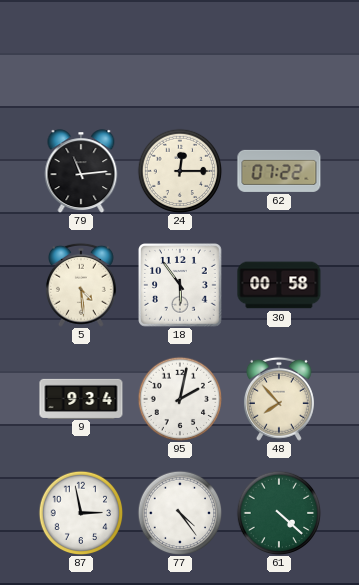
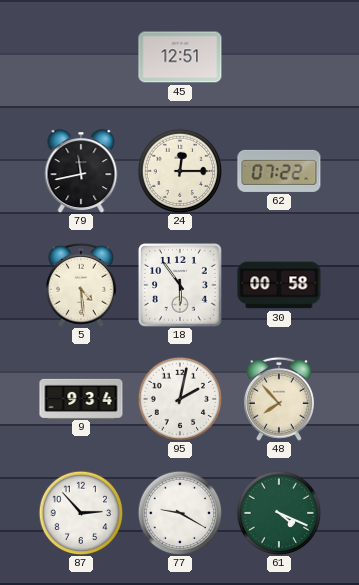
45: none -> 12:51 (180, 57)
79: 11:14 -> 11:43 (81, 171)
87: 2:58 -> 2:53 (81, 513)
77: 4:24 -> 9:20 (180, 513)
61: 4:22 -> 4:19 (279, 513)
